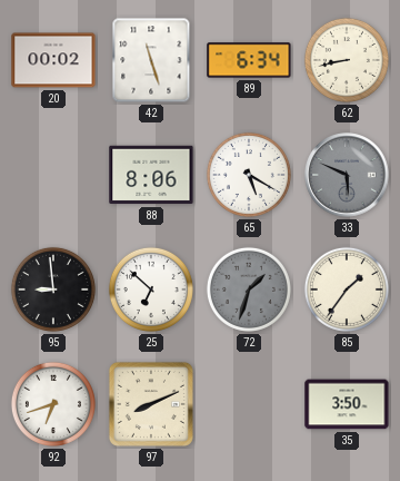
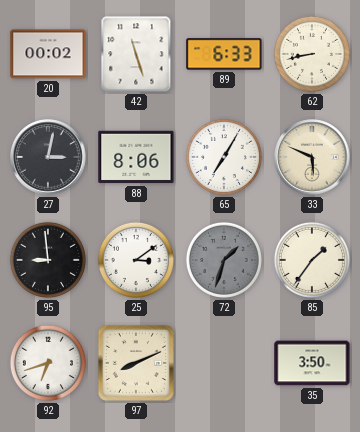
89: 6:34 -> 6:33 (224, 54)
27: none -> 3:02 (48, 157)
65: 5:20 -> 7:05 (224, 157)
33 dial: grey -> cream (312, 157)
25: 6:52 -> 3:09 (136, 260)
